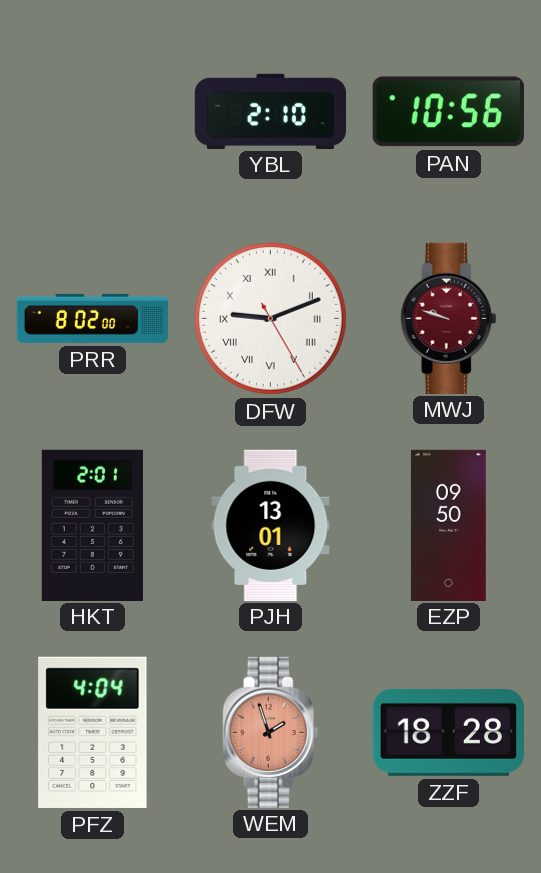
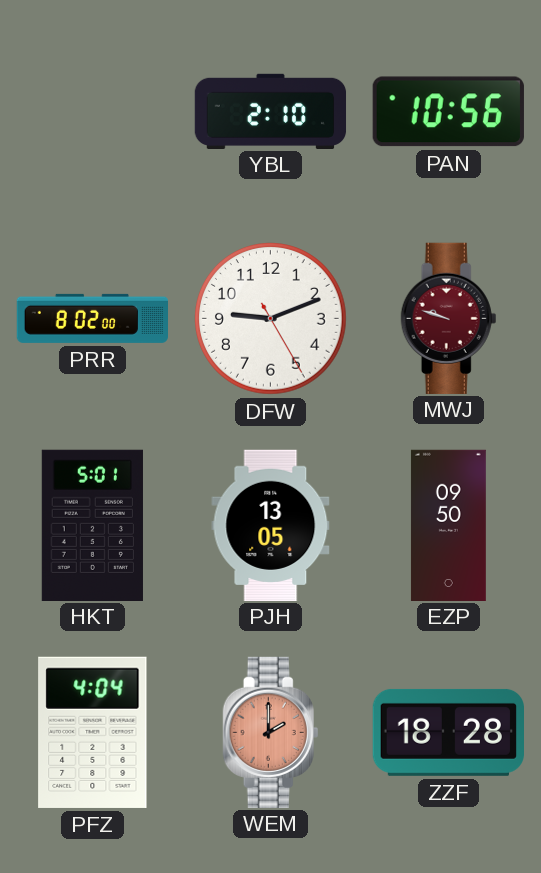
DFW numerals: Roman -> Arabic (271, 319)
HKT: 2:01 -> 5:01 (92, 525)
PJH: 13:01 -> 13:05 (271, 525)
WEM: 1:57 -> 2:00 (271, 732)
